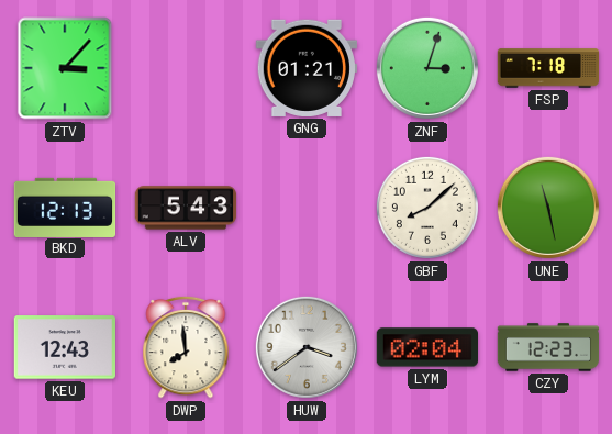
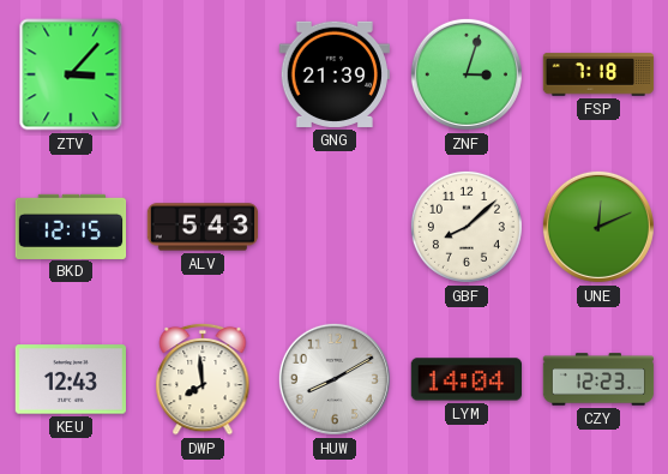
GNG: 01:21 -> 21:39 (333, 74)
BKD: 12:13 -> 12:15 (71, 226)
UNE: 11:28 -> 12:11 (598, 227)
HUW: 3:39 -> 8:10 (335, 379)
LYM: 02:04 -> 14:04 (467, 379)
